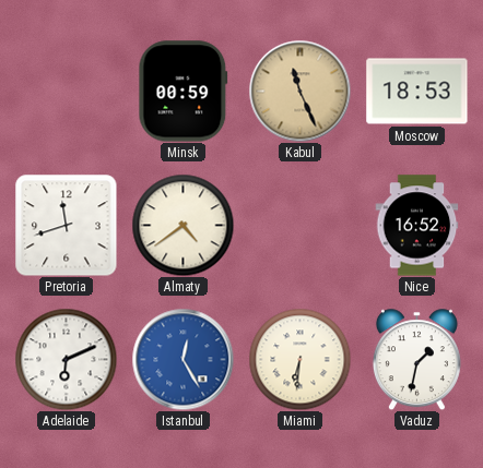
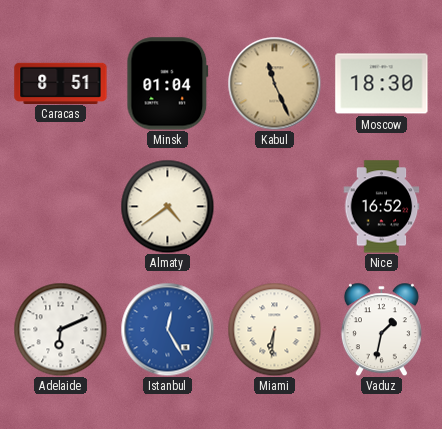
Caracas: none -> 8:51 (61, 83)
Minsk: 00:59 -> 01:04 (168, 84)
Moscow: 18:53 -> 18:30 (382, 84)
Pretoria: 11:42 -> none (67, 226)
